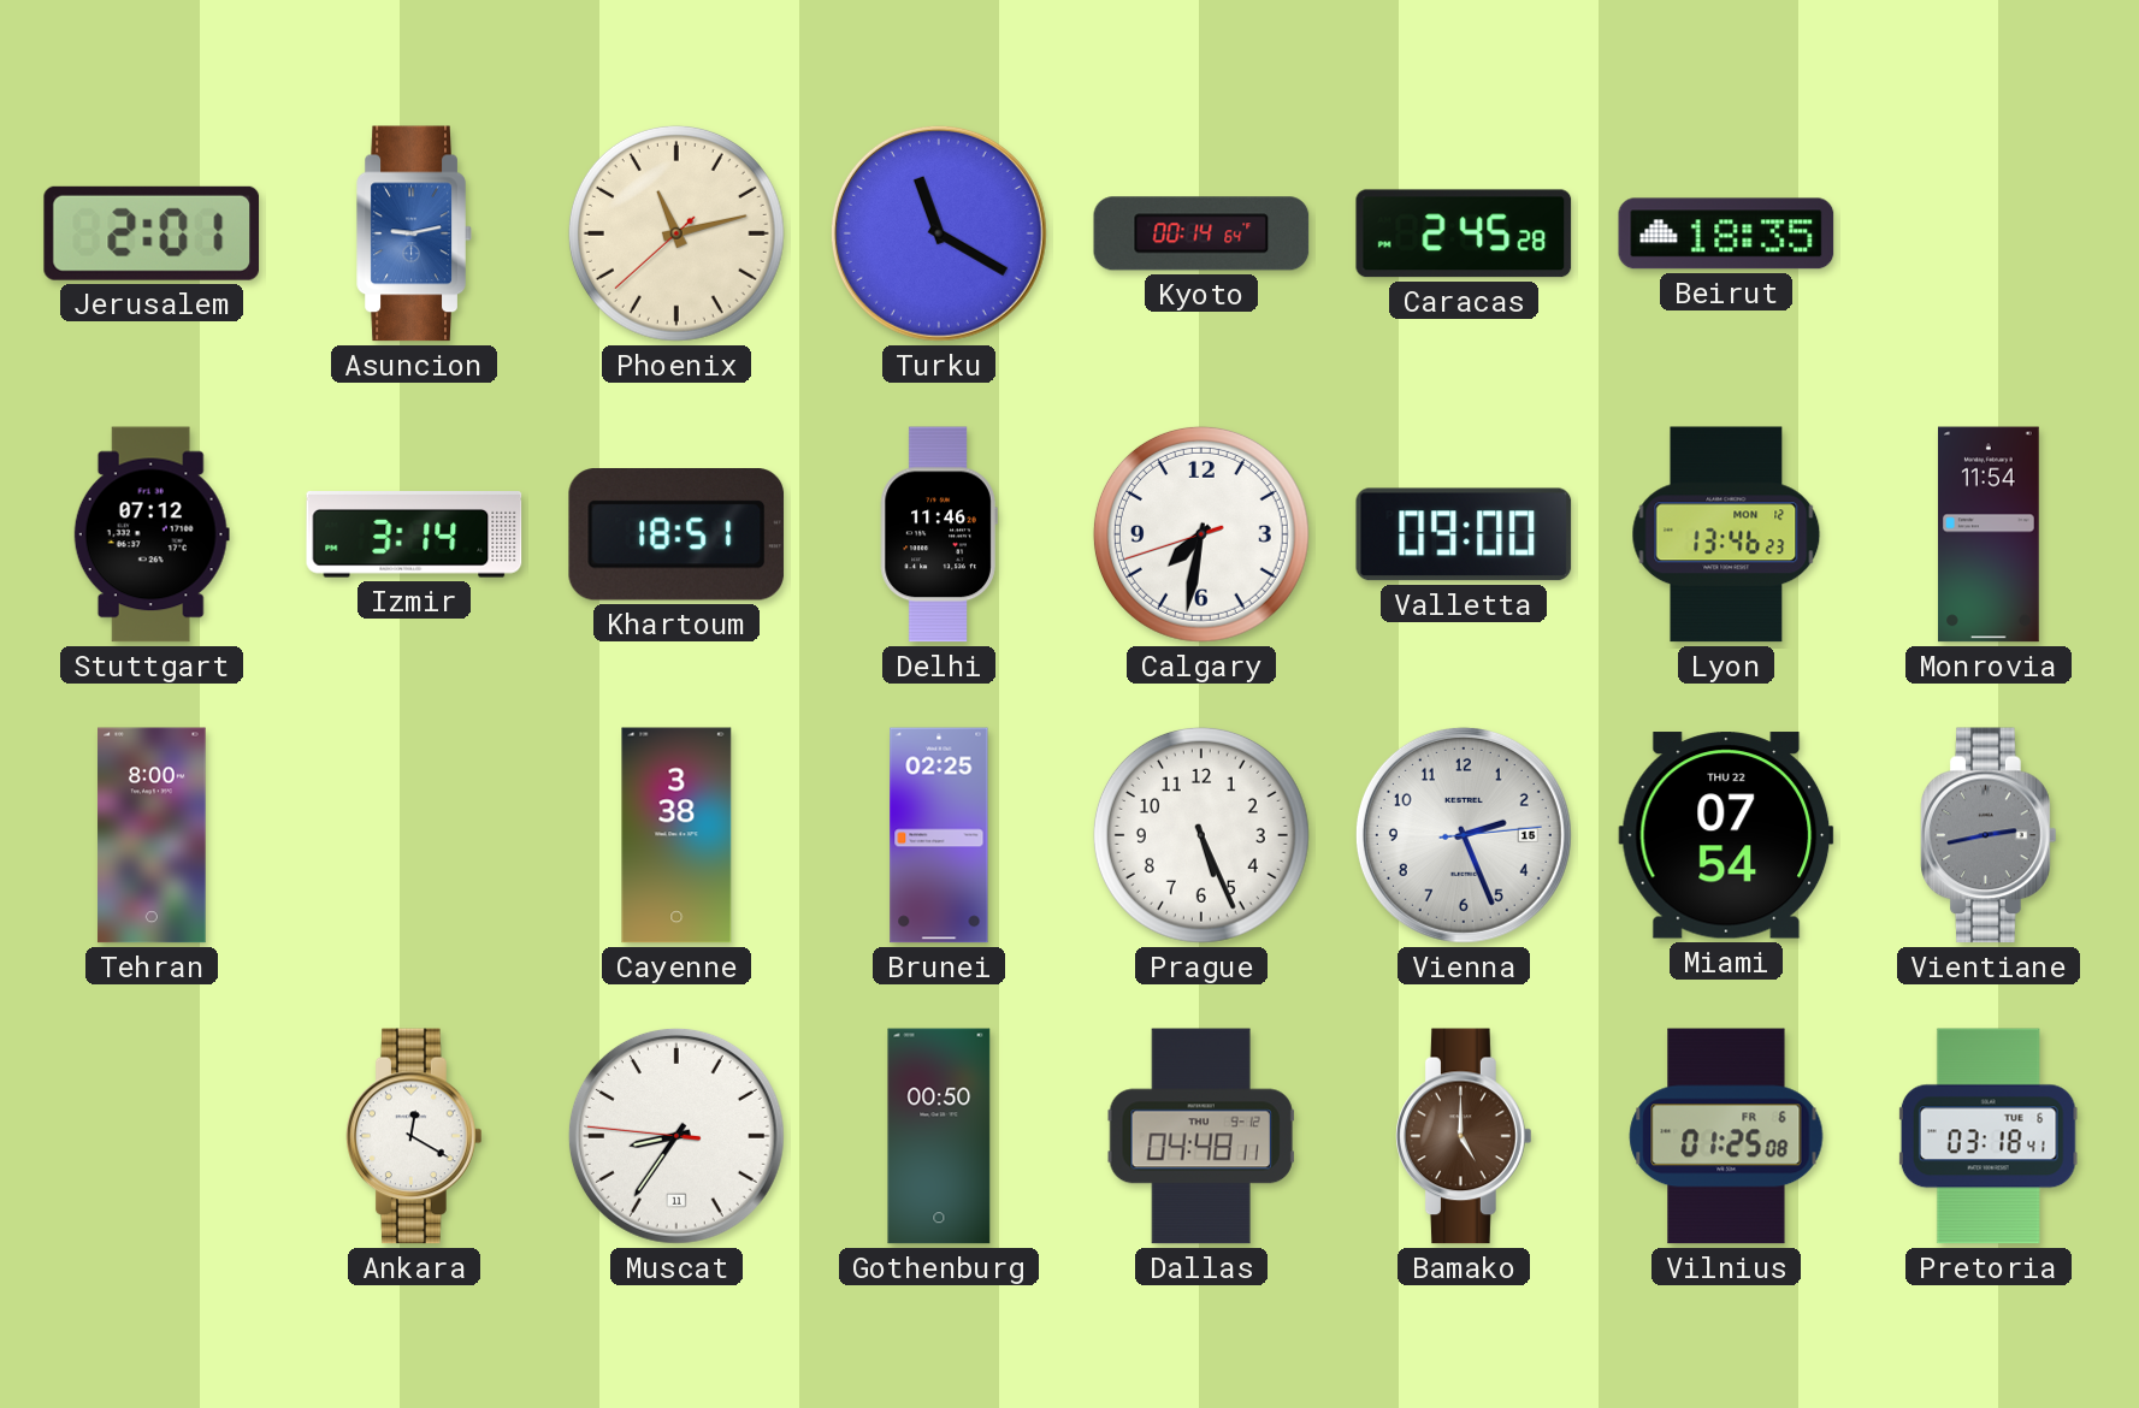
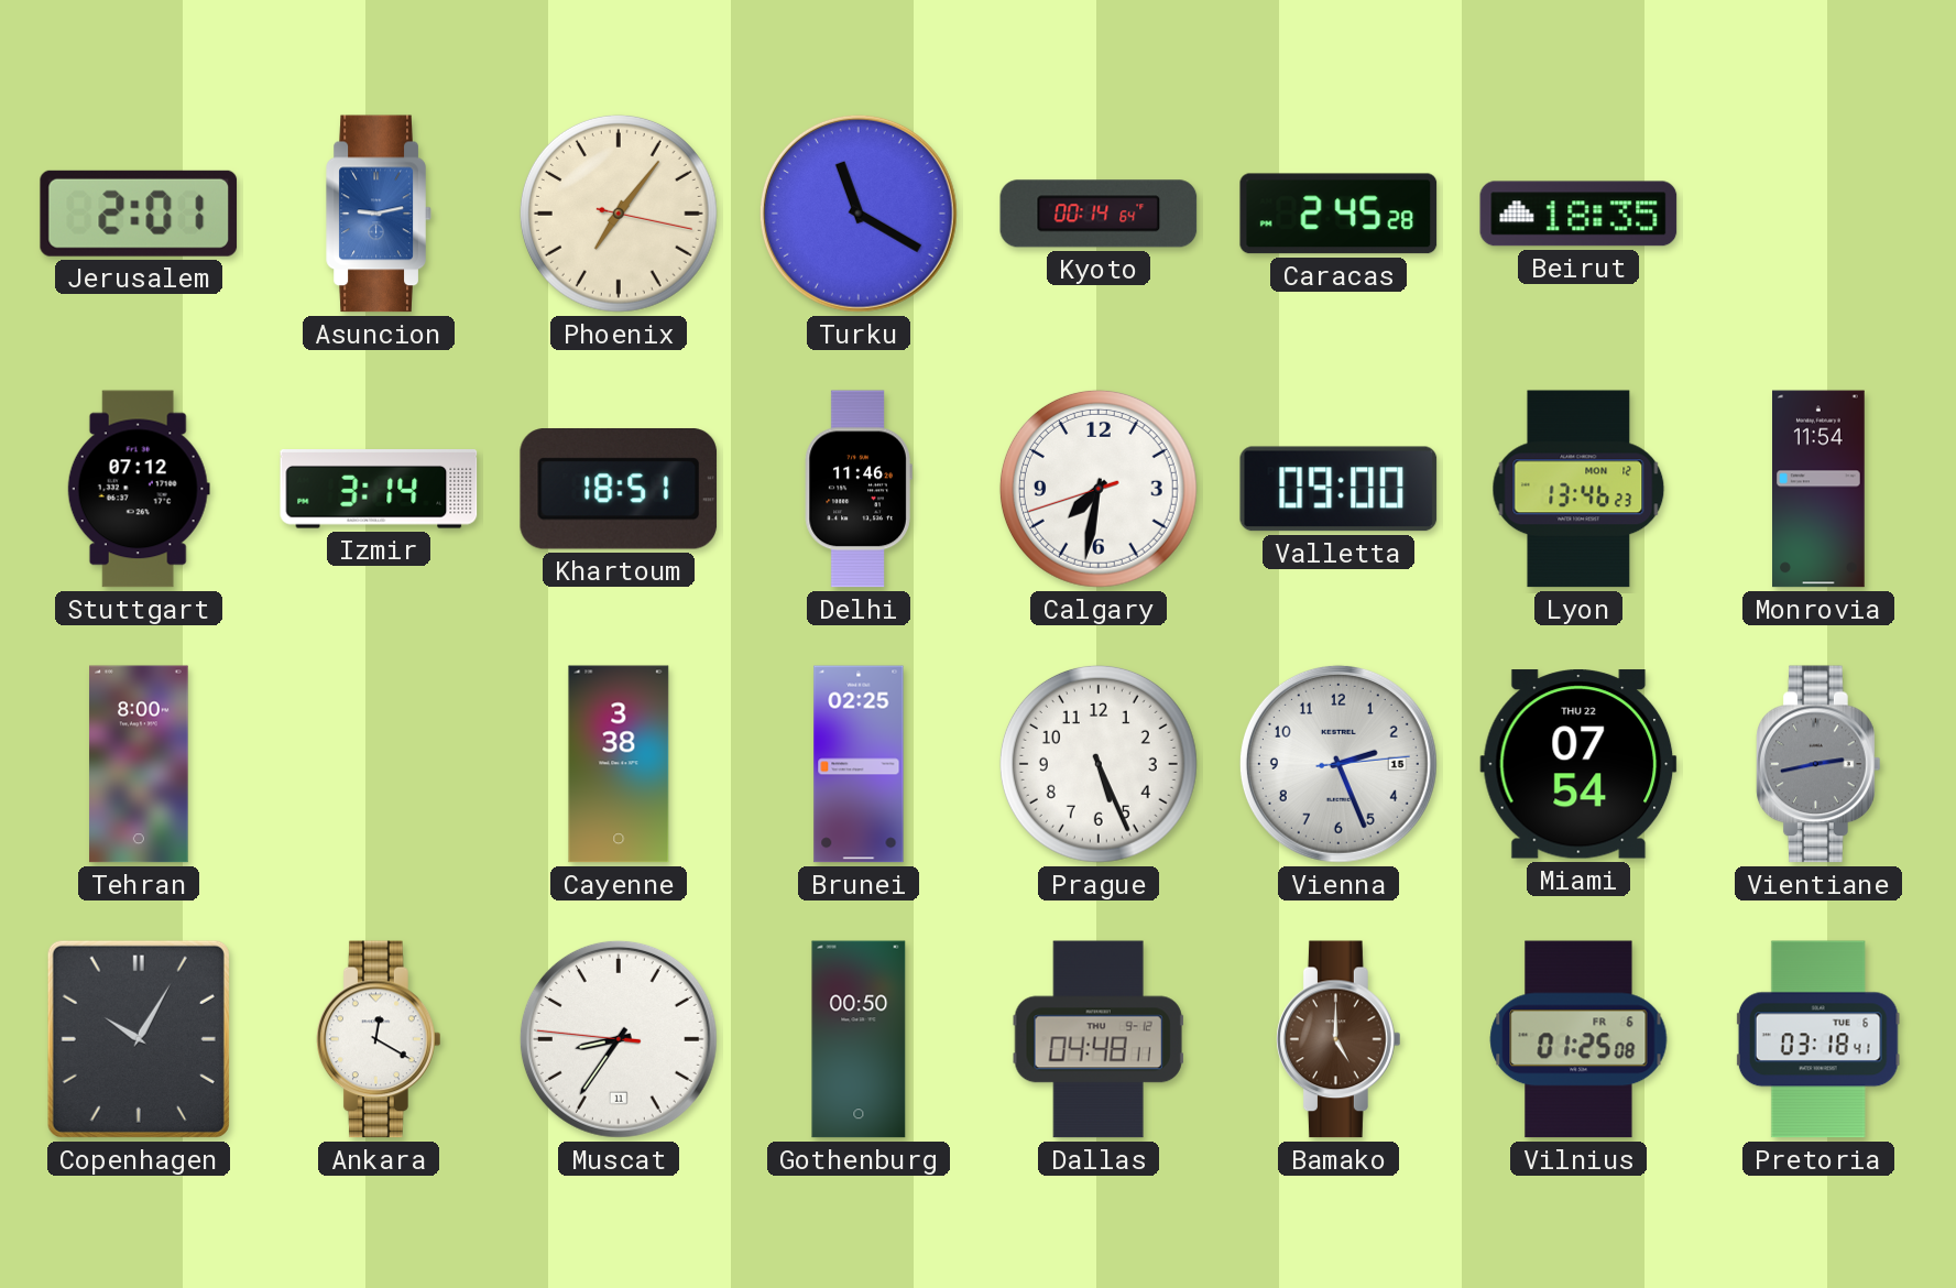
Phoenix: 11:12 -> 7:06 (619, 214)
Copenhagen: none -> 10:05 (139, 1039)
